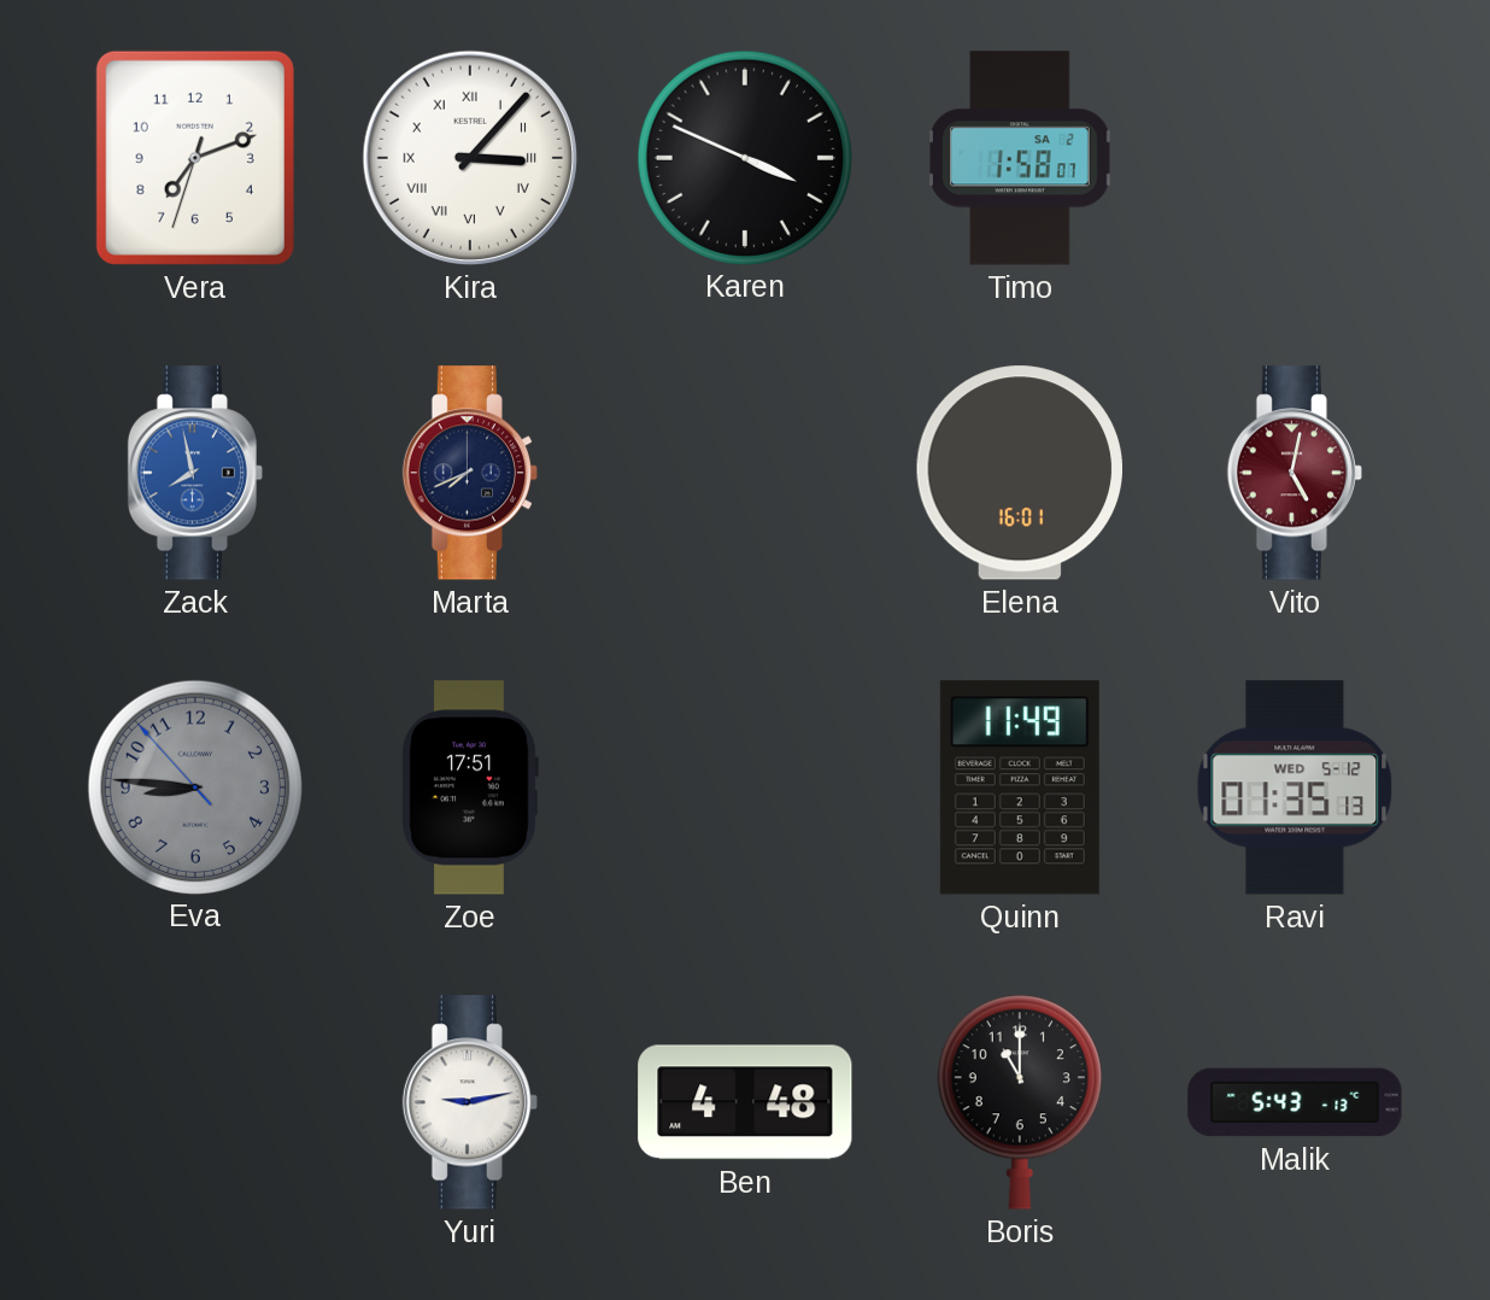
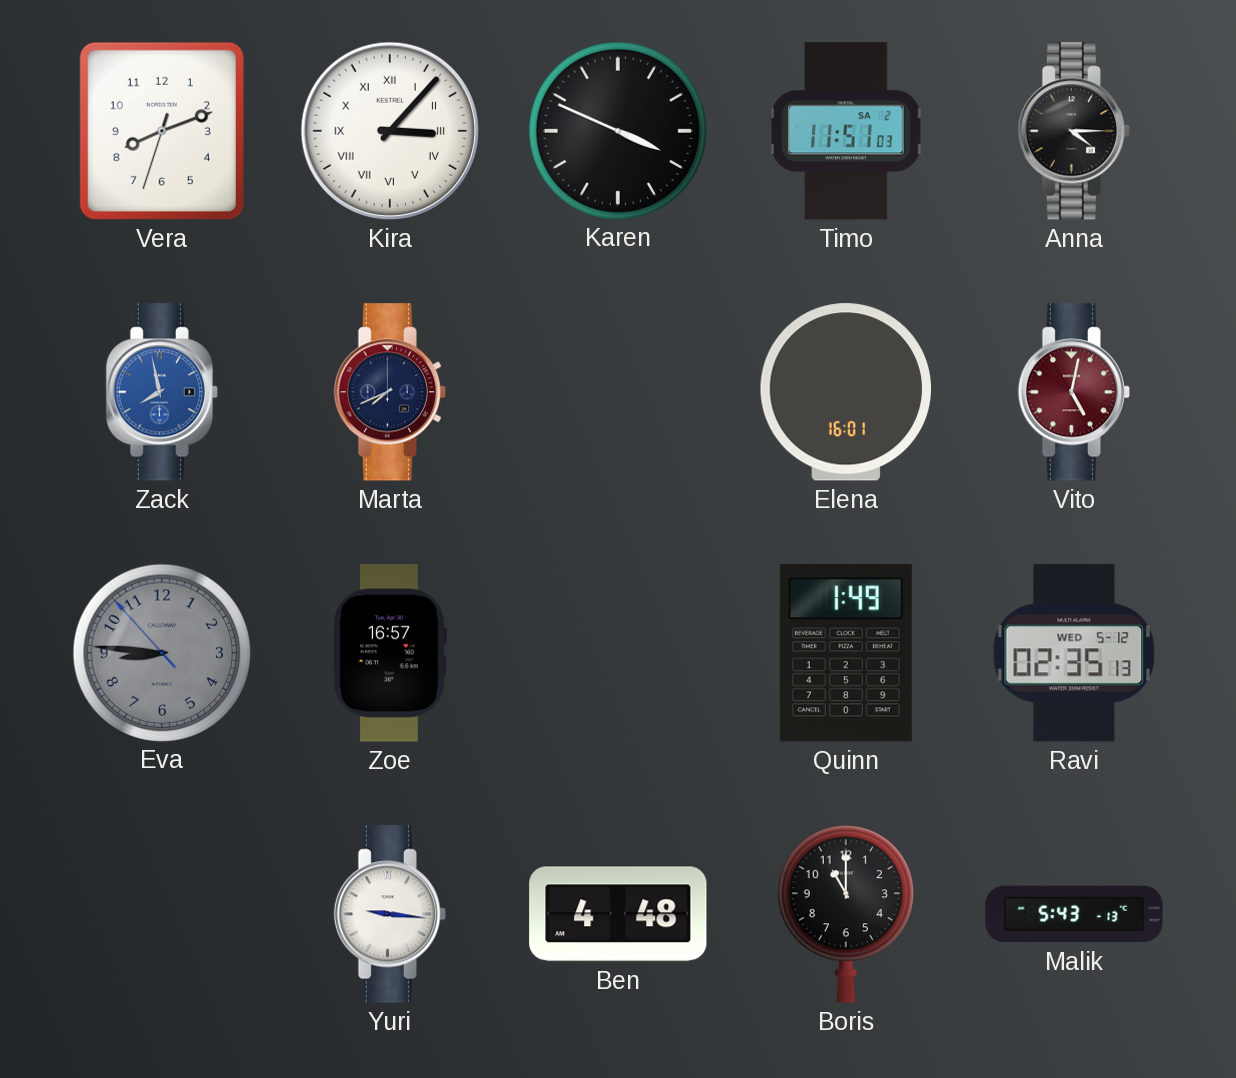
Vera: 7:11 -> 8:11 (162, 131)
Timo: 1:58 -> 11:51 (847, 131)
Anna: none -> 4:15 (1073, 131)
Zoe: 17:51 -> 16:57 (390, 653)
Quinn: 11:49 -> 1:49 (846, 653)
Ravi: 01:35 -> 02:35 (1074, 653)
Yuri: 9:13 -> 9:16 (389, 914)
